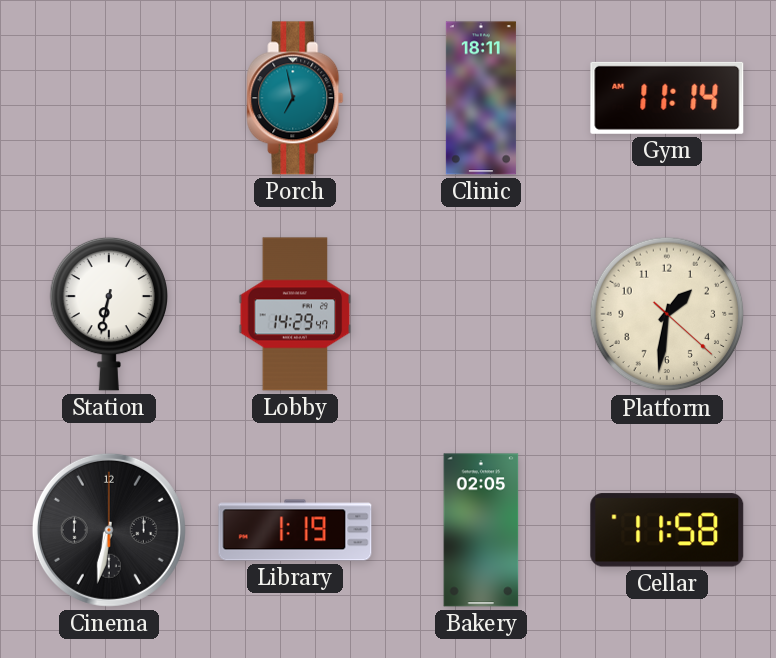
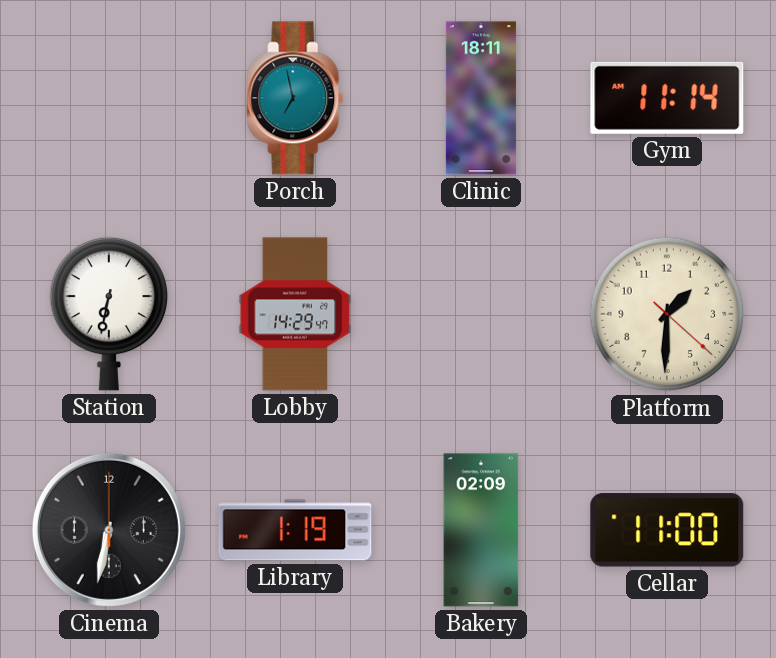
Platform: 1:31 -> 1:30 (667, 314)
Bakery: 02:05 -> 02:09 (481, 530)
Cellar: 11:58 -> 11:00 (667, 530)
